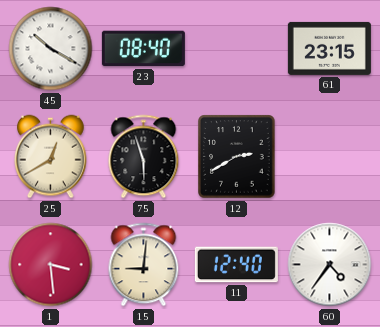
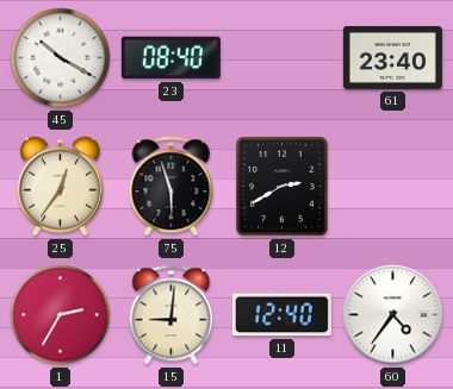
61: 23:15 -> 23:40 (392, 57)
25: 12:40 -> 12:36 (61, 187)
1: 3:29 -> 2:35 (61, 315)
